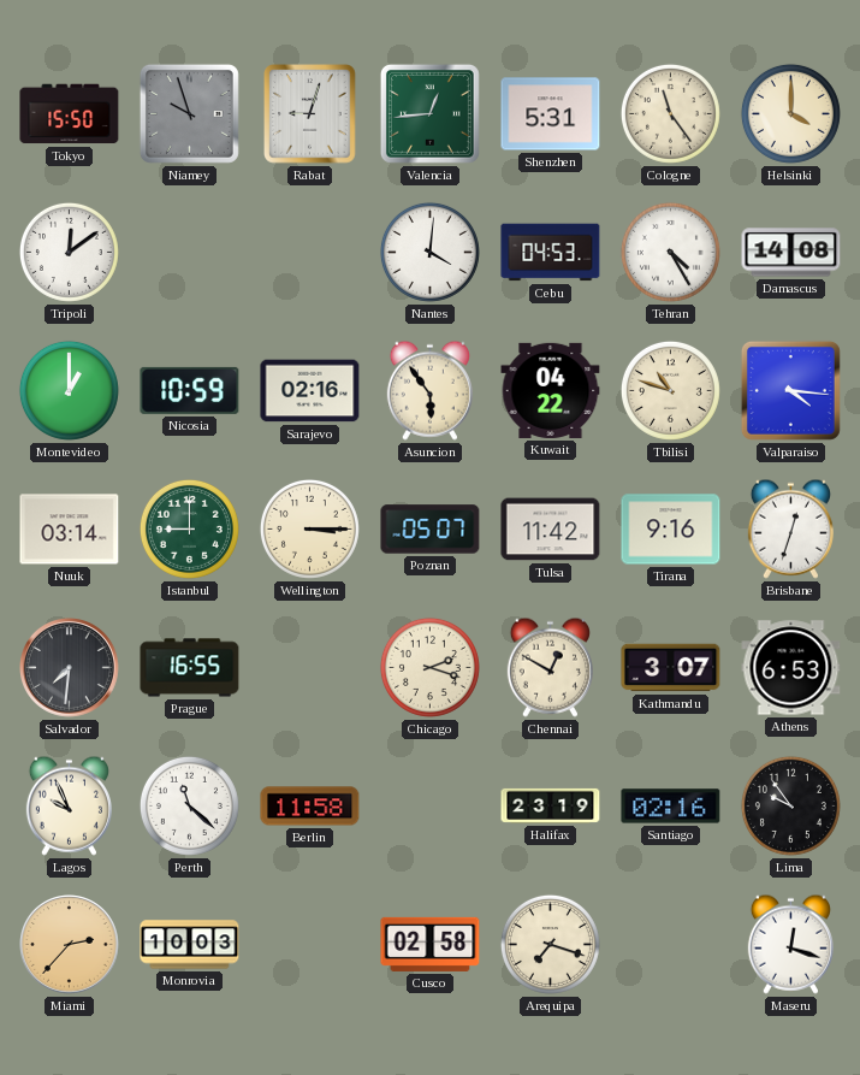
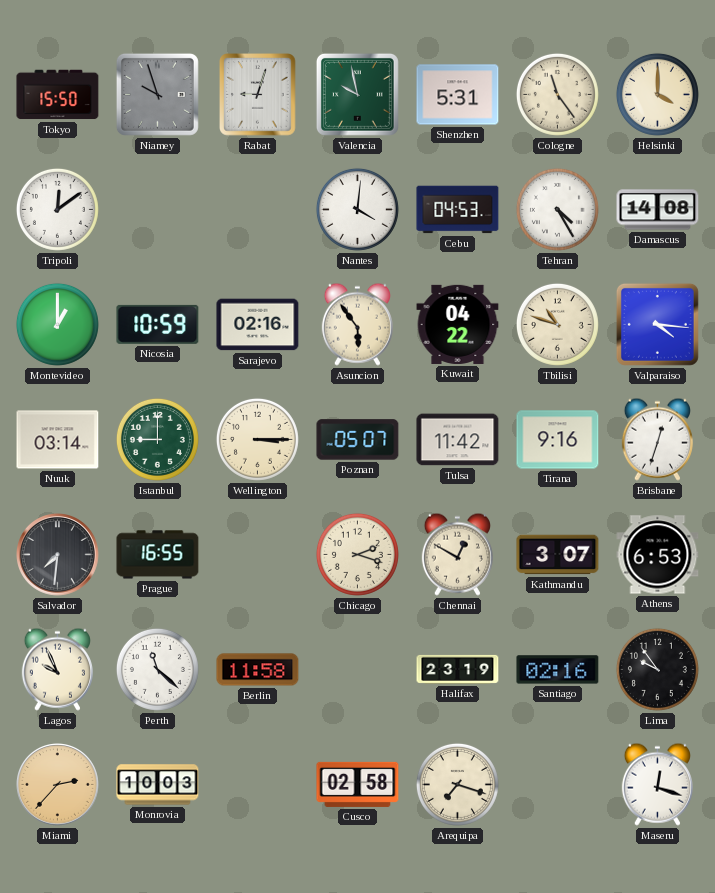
Valencia: 12:44 -> 9:58 (357, 94)
